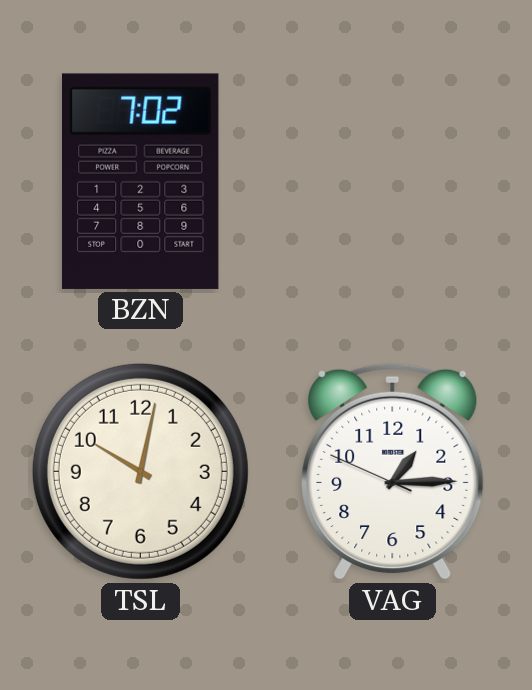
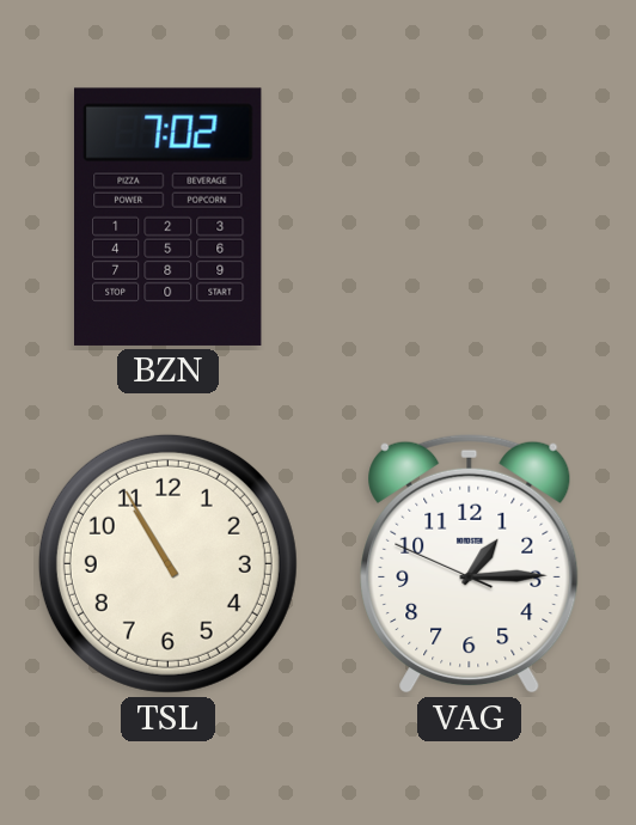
TSL: 10:02 -> 10:55 (167, 563)
